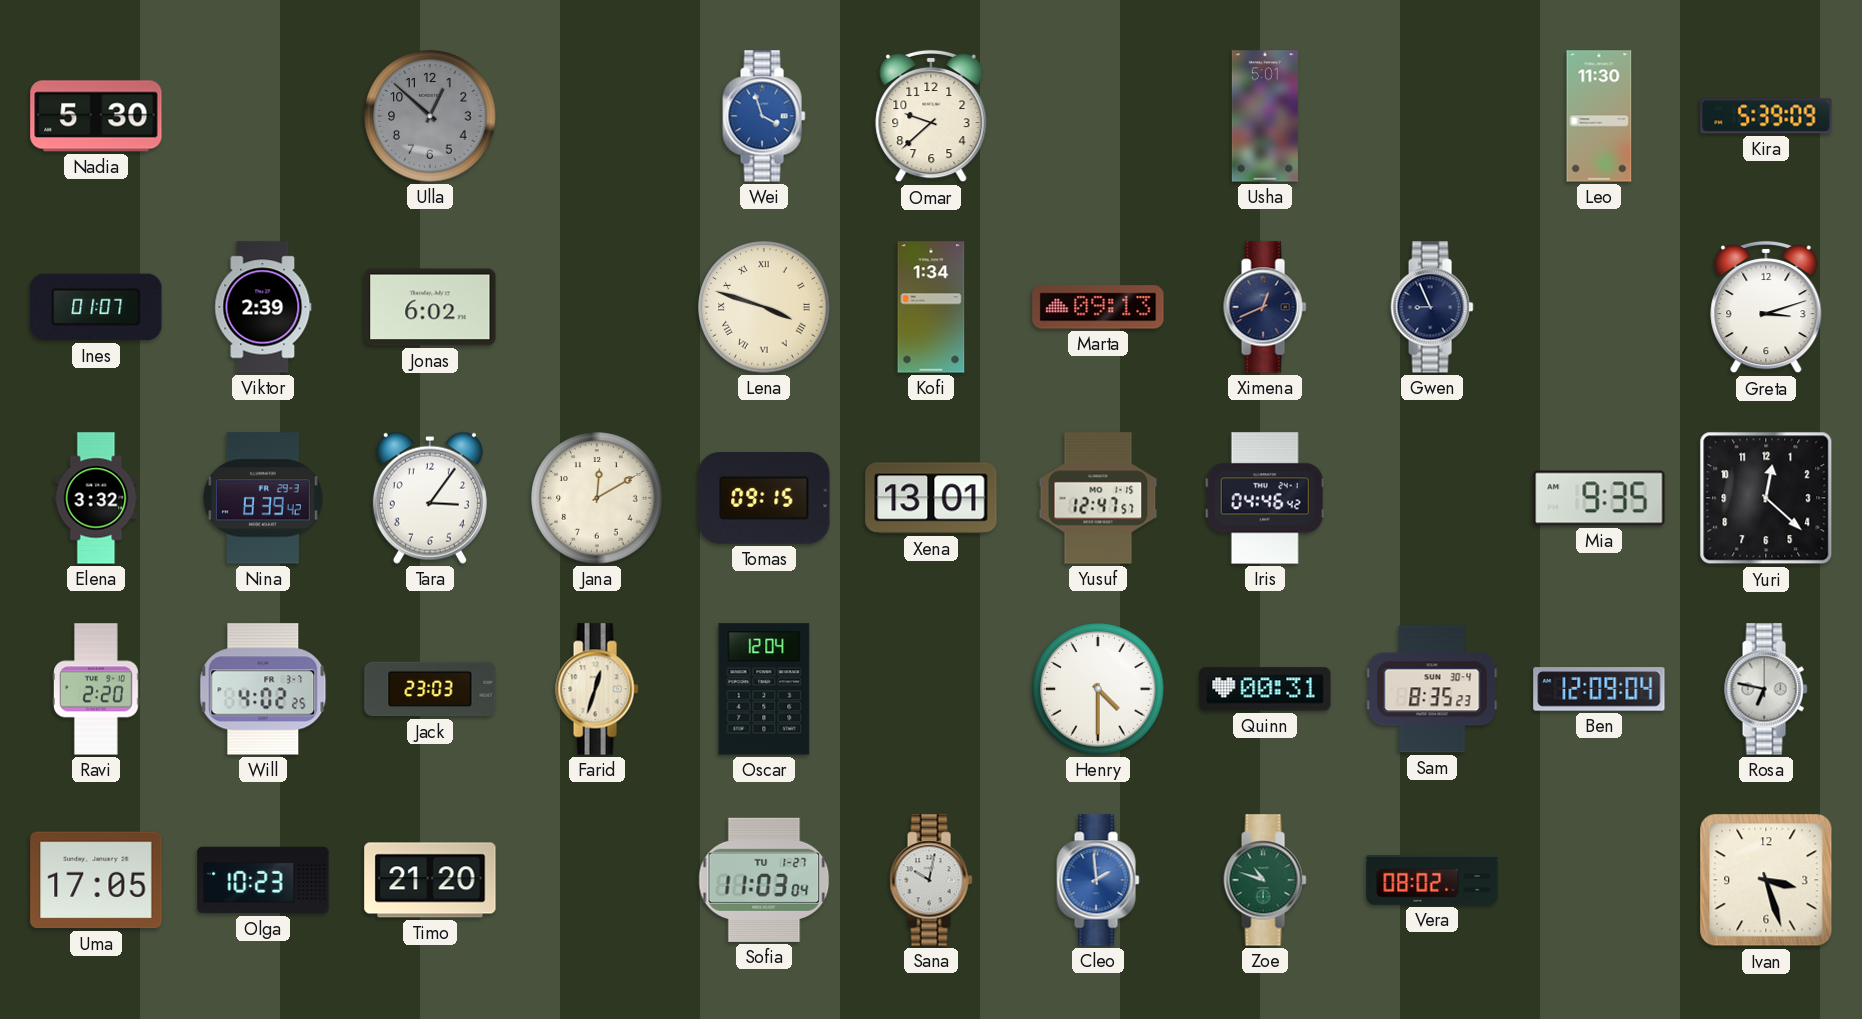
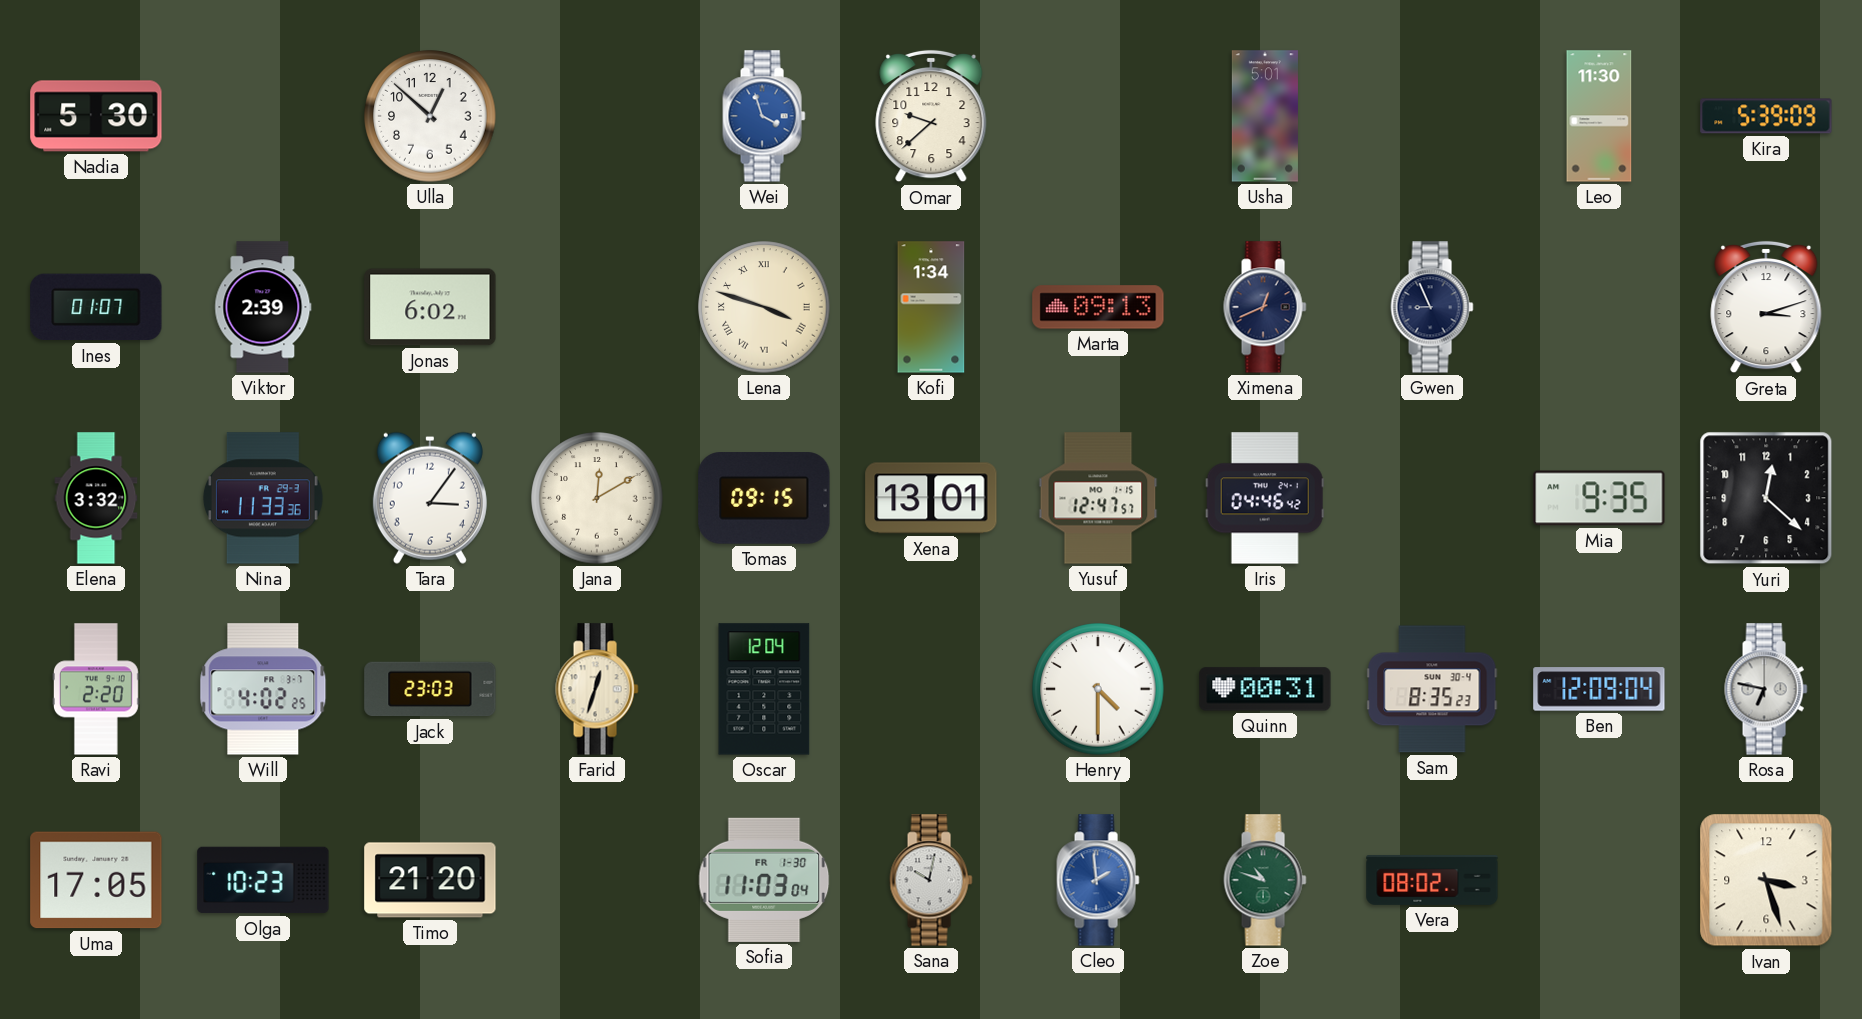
Ulla dial: grey -> white (430, 116)
Nina: 8:39 -> 11:33 (263, 498)
Sofia date: TU 1-27 -> FR 1-30 (764, 880)
